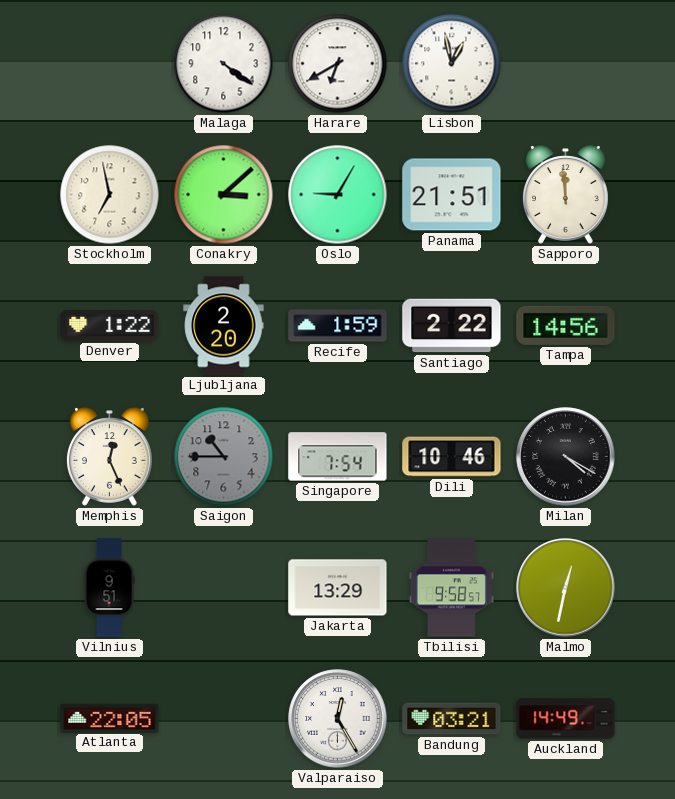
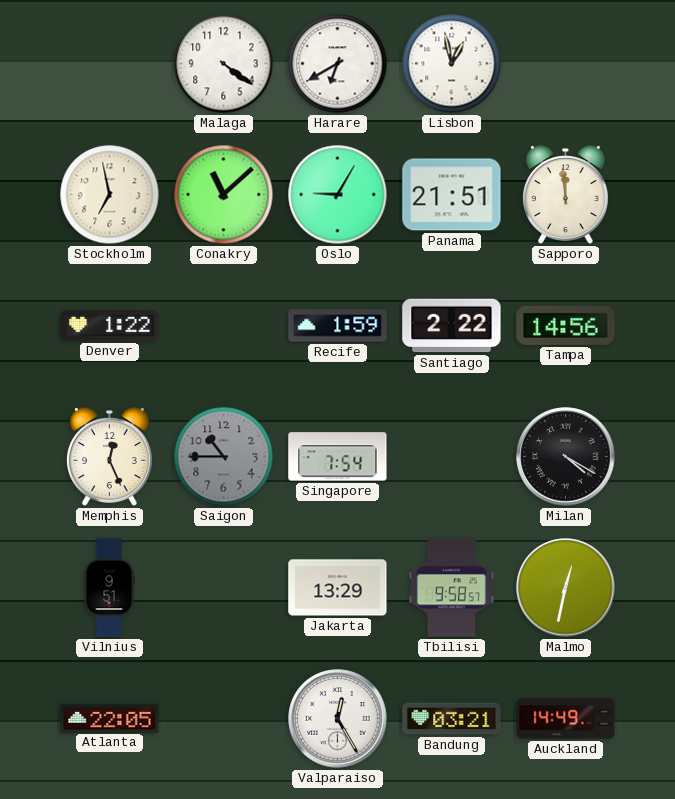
Conakry: 3:08 -> 11:08 (224, 195)
Ljubljana: 2:20 -> none (224, 326)
Dili: 10:46 -> none (452, 457)
